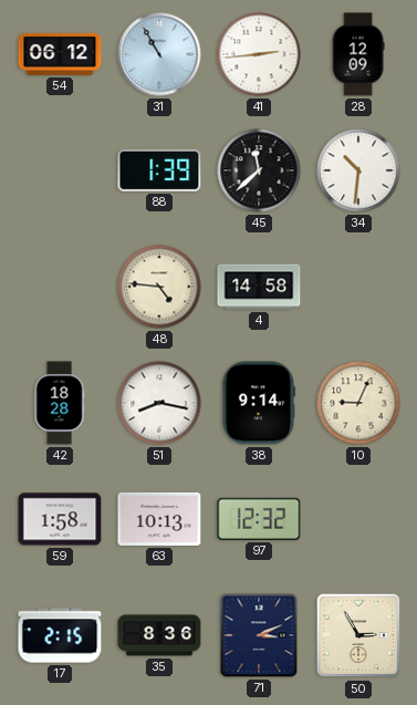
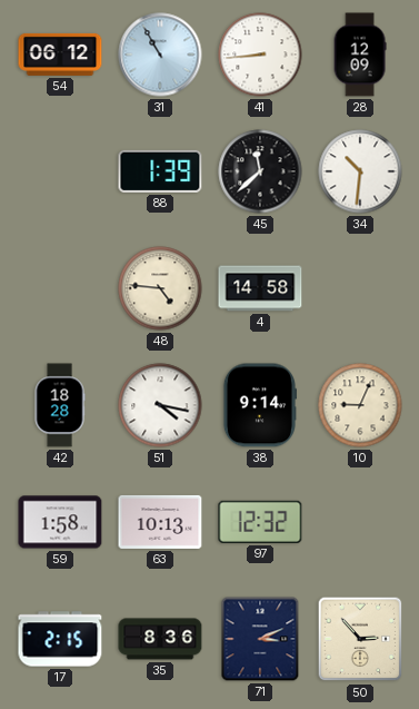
41: 2:44 -> 8:44 (260, 55)
51: 8:17 -> 4:17 (160, 405)
50: 2:55 -> 2:53 (360, 639)
